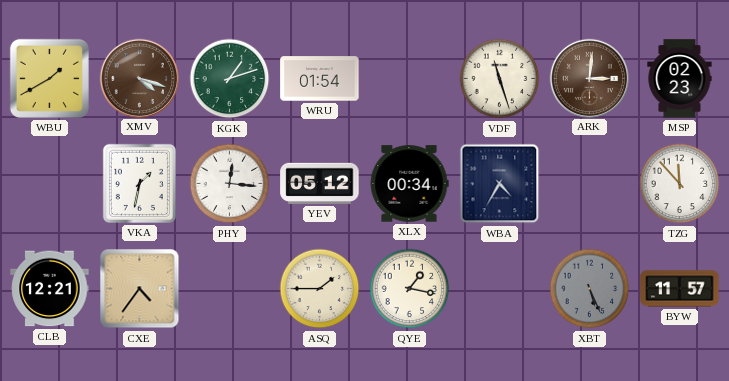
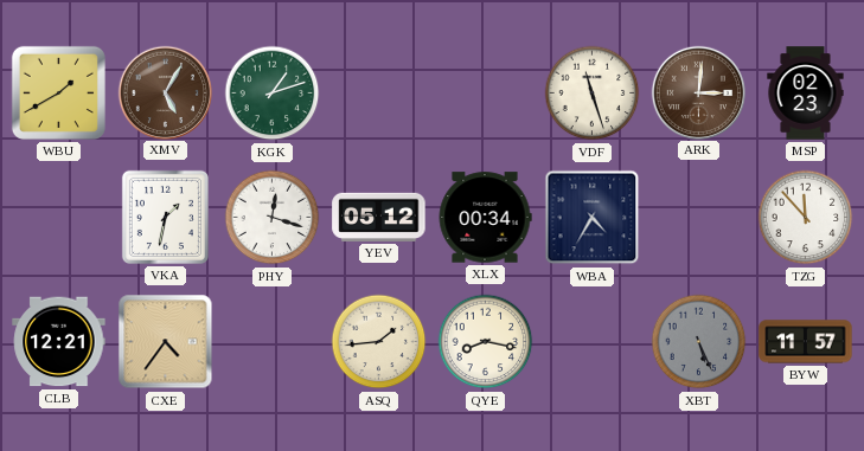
XMV: 4:18 -> 5:05 (165, 92)
WRU: 01:54 -> none (320, 79)
PHY: 12:16 -> 12:18 (273, 218)
ASQ: 1:45 -> 1:44 (379, 342)
QYE: 1:17 -> 8:17 (486, 342)
